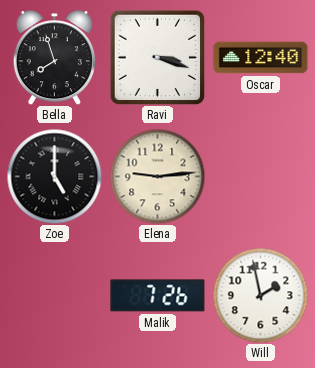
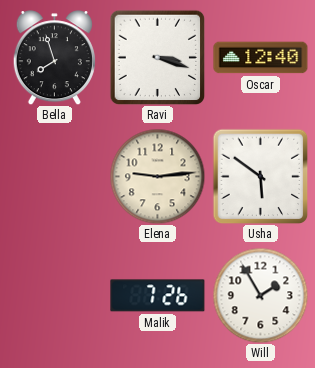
Zoe: 5:00 -> none (54, 176)
Usha: none -> 5:51 (260, 176)
Will: 1:58 -> 1:55 (260, 295)
